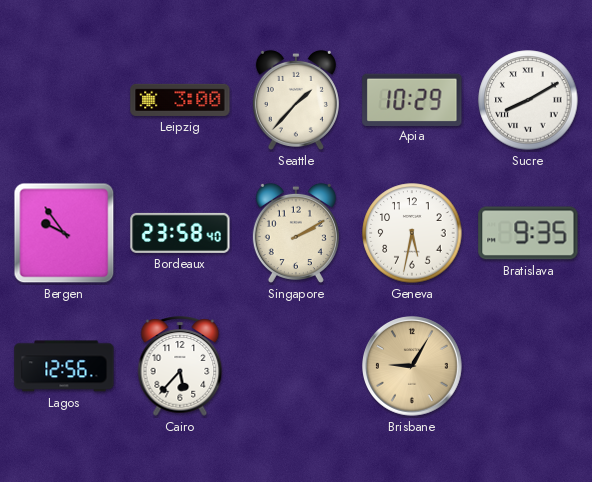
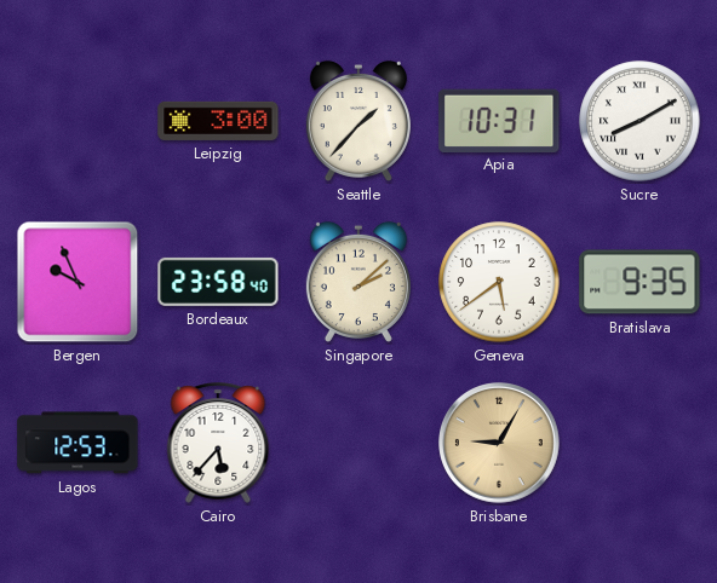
Apia: 10:29 -> 10:31 (499, 120)
Bergen: 9:54 -> 9:56 (78, 282)
Singapore: 2:10 -> 2:08 (358, 282)
Geneva: 5:32 -> 5:39 (499, 282)
Lagos: 12:56 -> 12:53 (78, 443)
